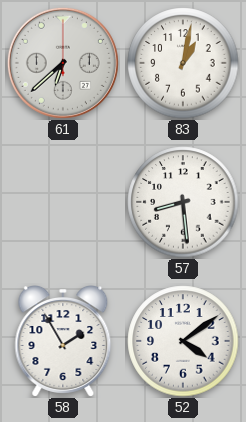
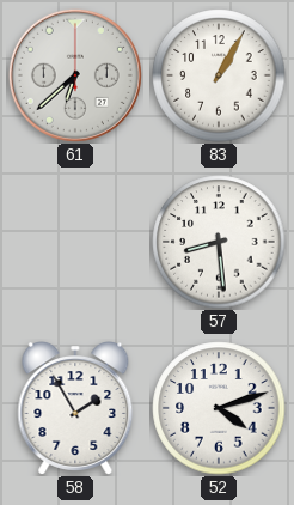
83: 1:02 -> 1:05 (219, 75)
52: 4:09 -> 4:12 (219, 408)
